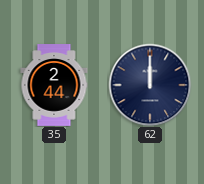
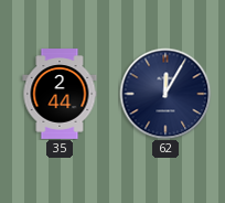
62: 12:00 -> 12:05 (165, 94)
